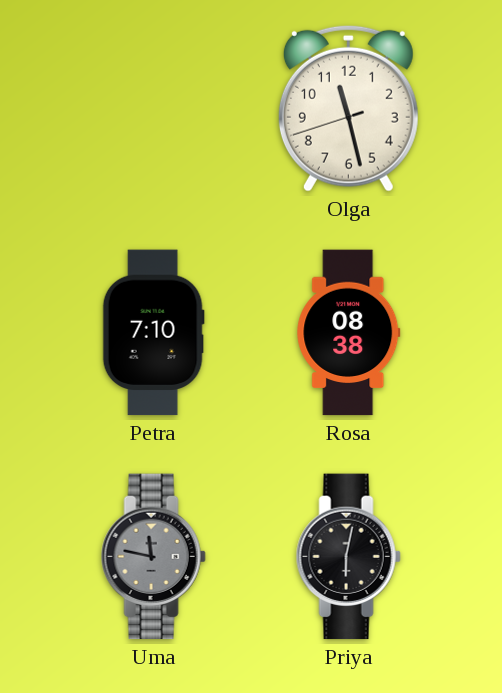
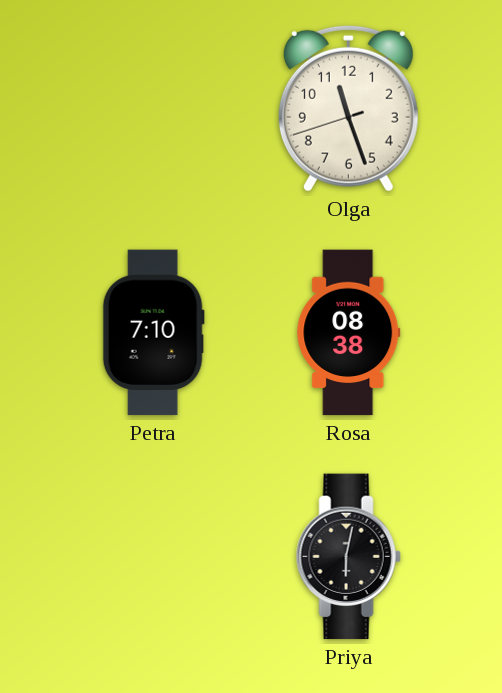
Olga: 11:27 -> 11:26 (348, 108)
Uma: 11:47 -> none (153, 557)
